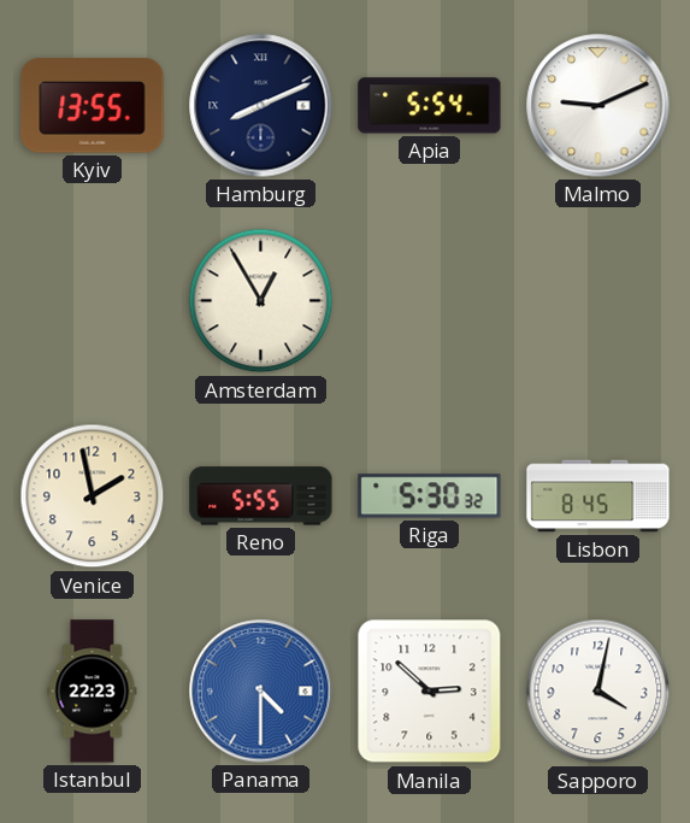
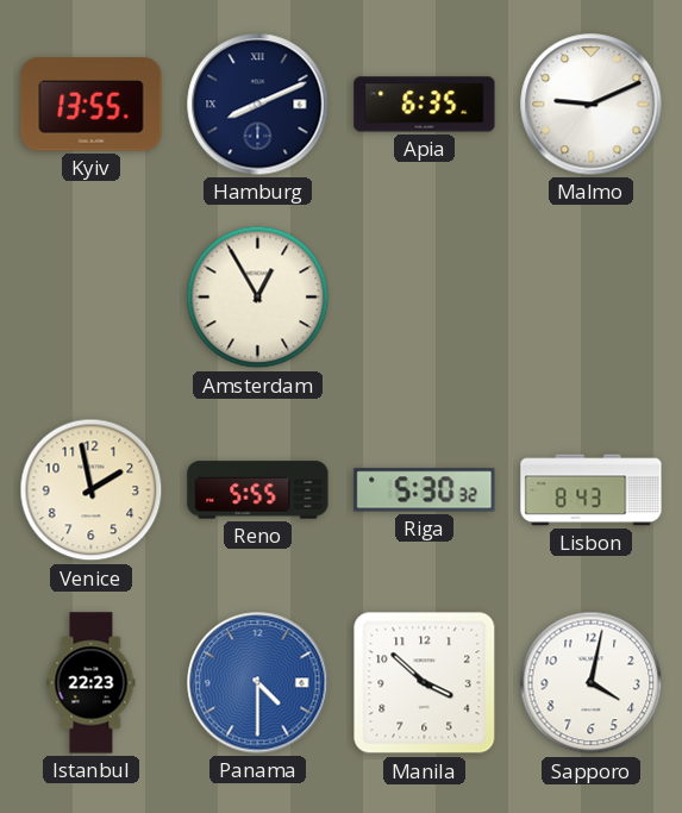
Apia: 5:54 -> 6:35 (425, 105)
Lisbon: 8:45 -> 8:43 (592, 490)
Manila: 2:52 -> 3:52 (425, 683)
